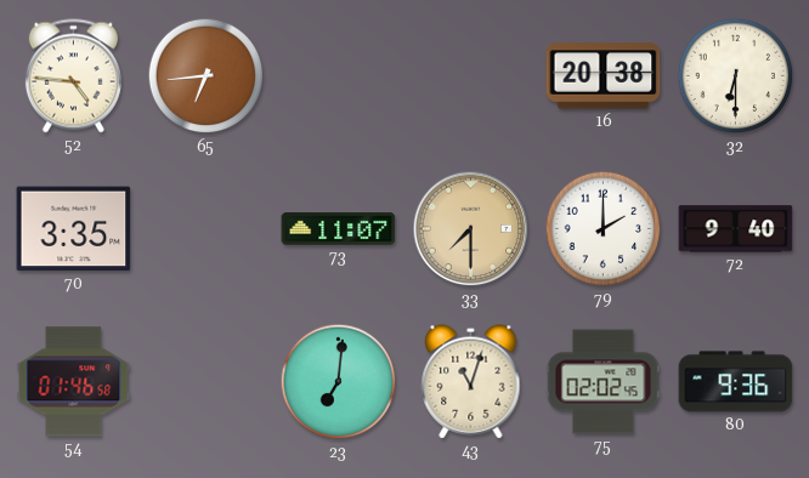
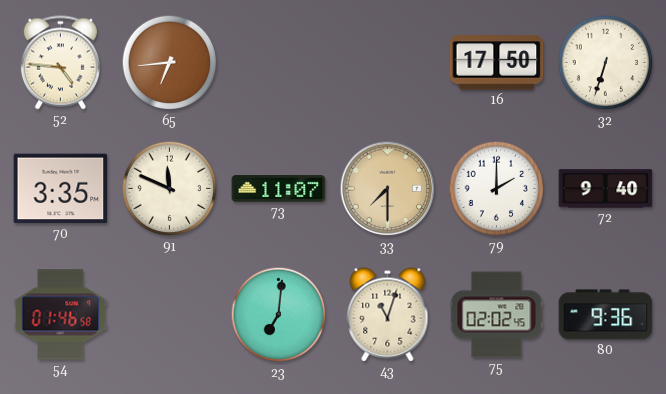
16: 20:38 -> 17:50 (497, 63)
32: 6:30 -> 6:33 (606, 63)
91: none -> 11:49 (170, 189)
